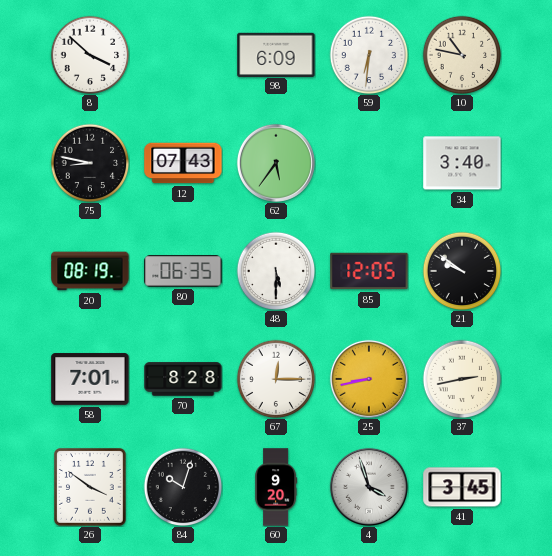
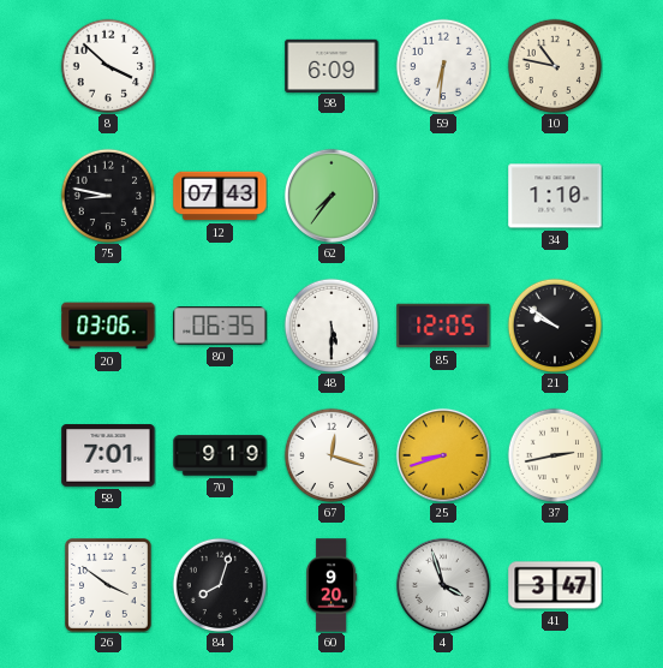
62: 5:36 -> 7:36 (331, 196)
34: 3:40 -> 1:10 (555, 196)
20: 08:19 -> 03:06 (108, 326)
70: 8:28 -> 9:19 (220, 455)
67: 12:15 -> 12:18 (331, 455)
25: 8:43 -> 8:42 (443, 455)
84: 10:03 -> 8:03 (220, 585)
41: 3:45 -> 3:47 (555, 585)
